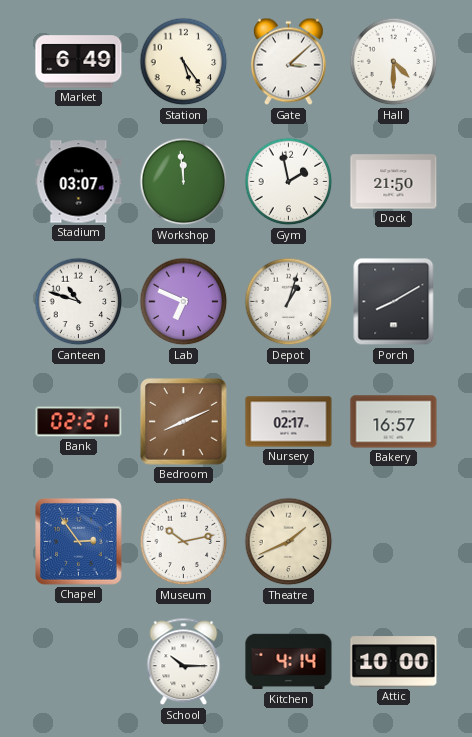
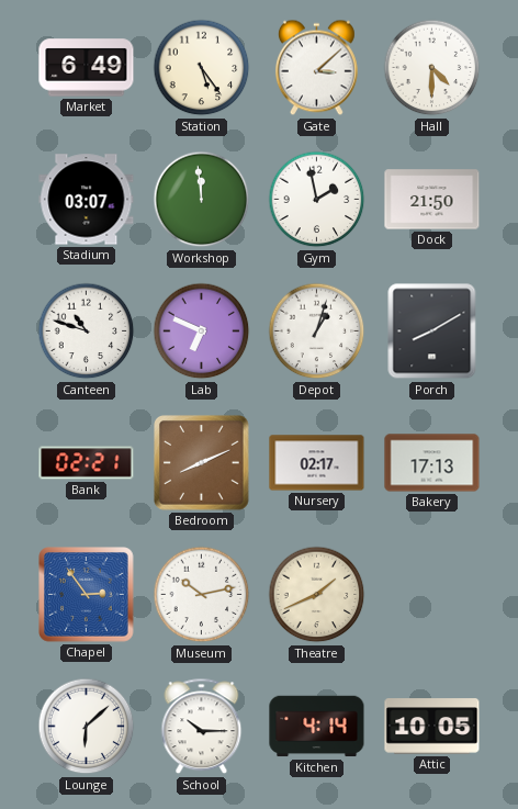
Bakery: 16:57 -> 17:13 (432, 463)
Lounge: none -> 6:08 (87, 727)
Attic: 10:00 -> 10:05 (432, 727)
